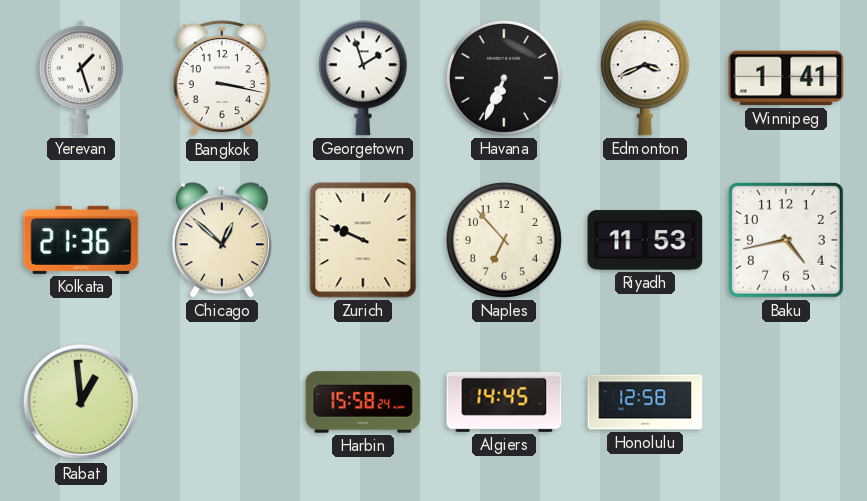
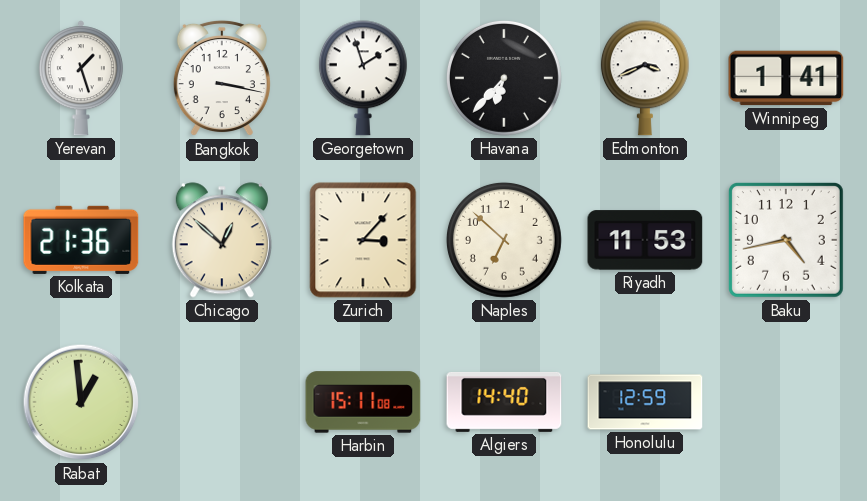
Havana: 6:34 -> 6:37 (504, 78)
Zurich: 9:49 -> 3:07 (363, 240)
Naples: 6:53 -> 6:52 (504, 240)
Harbin: 15:58 -> 15:11 (363, 402)
Algiers: 14:45 -> 14:40 (504, 402)
Honolulu: 12:58 -> 12:59 (645, 402)
